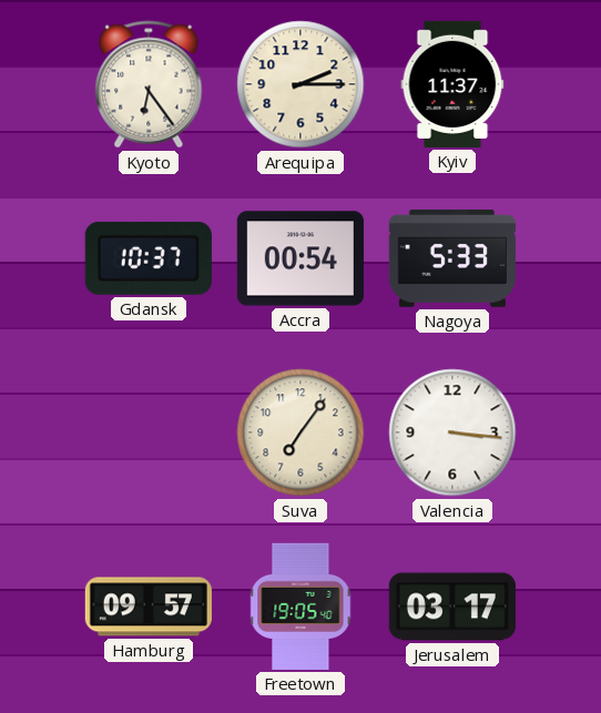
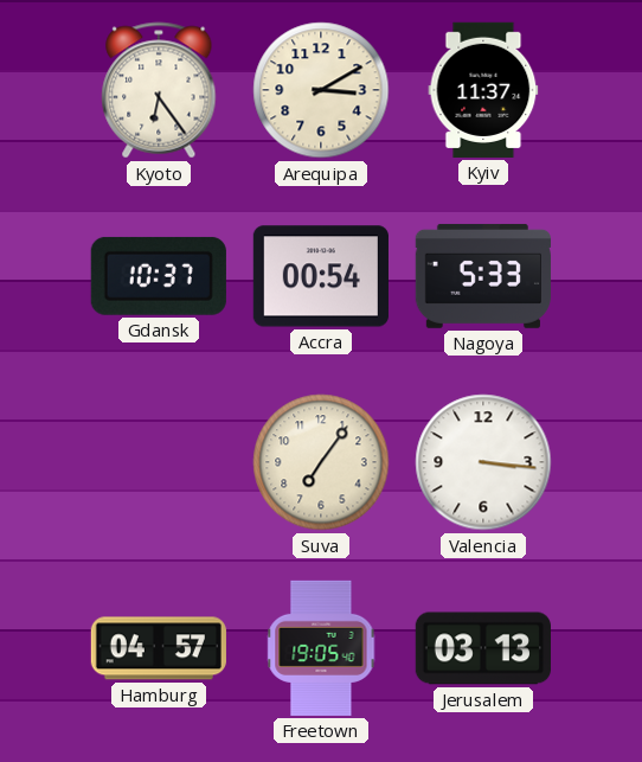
Arequipa: 2:15 -> 3:10 (321, 90)
Hamburg: 09:57 -> 04:57 (159, 648)
Jerusalem: 03:17 -> 03:13 (483, 648)
